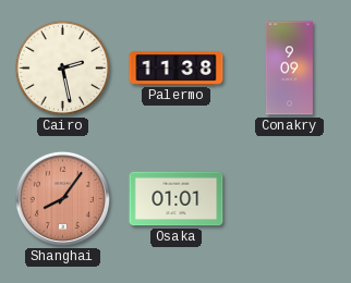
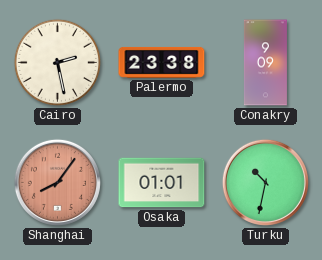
Palermo: 11:38 -> 23:38 (162, 62)
Turku: none -> 10:32 (265, 182)
